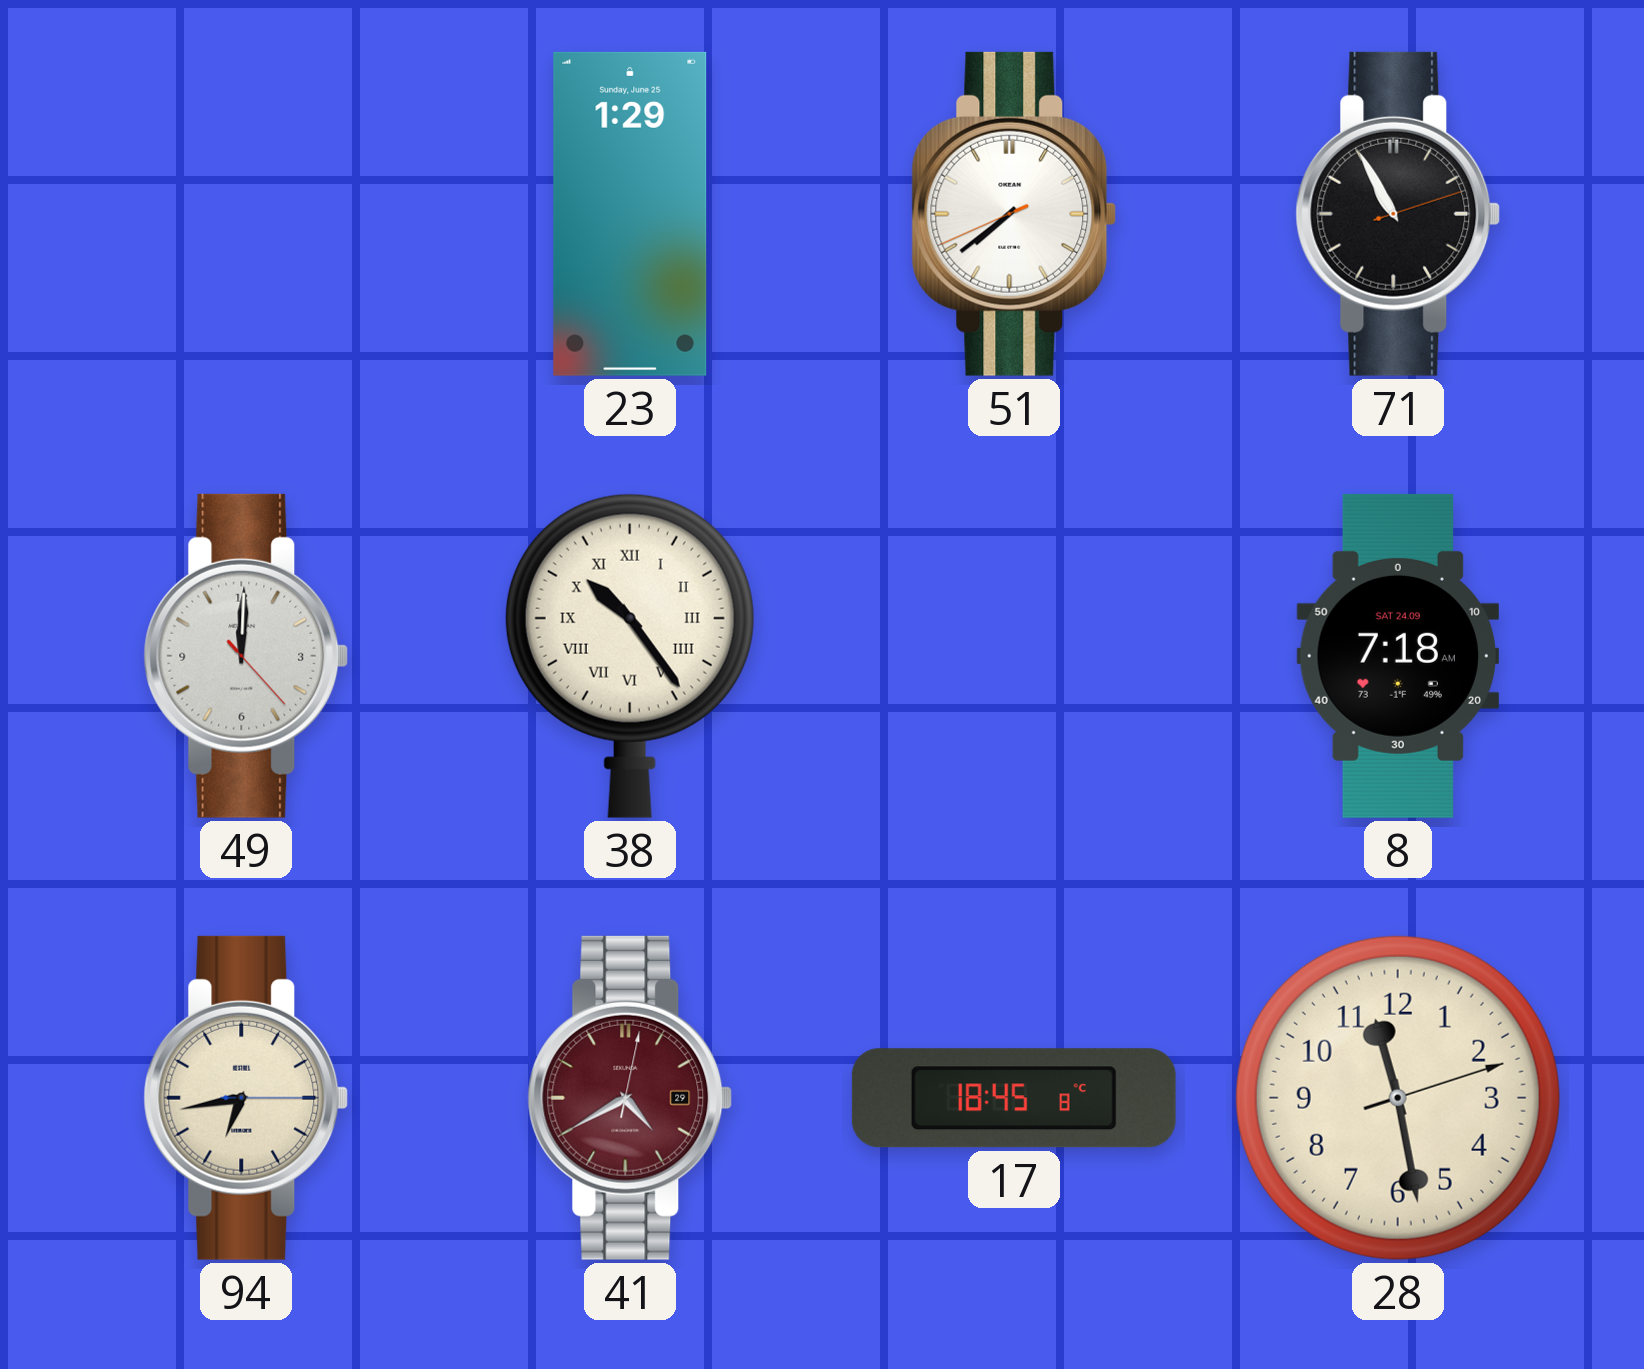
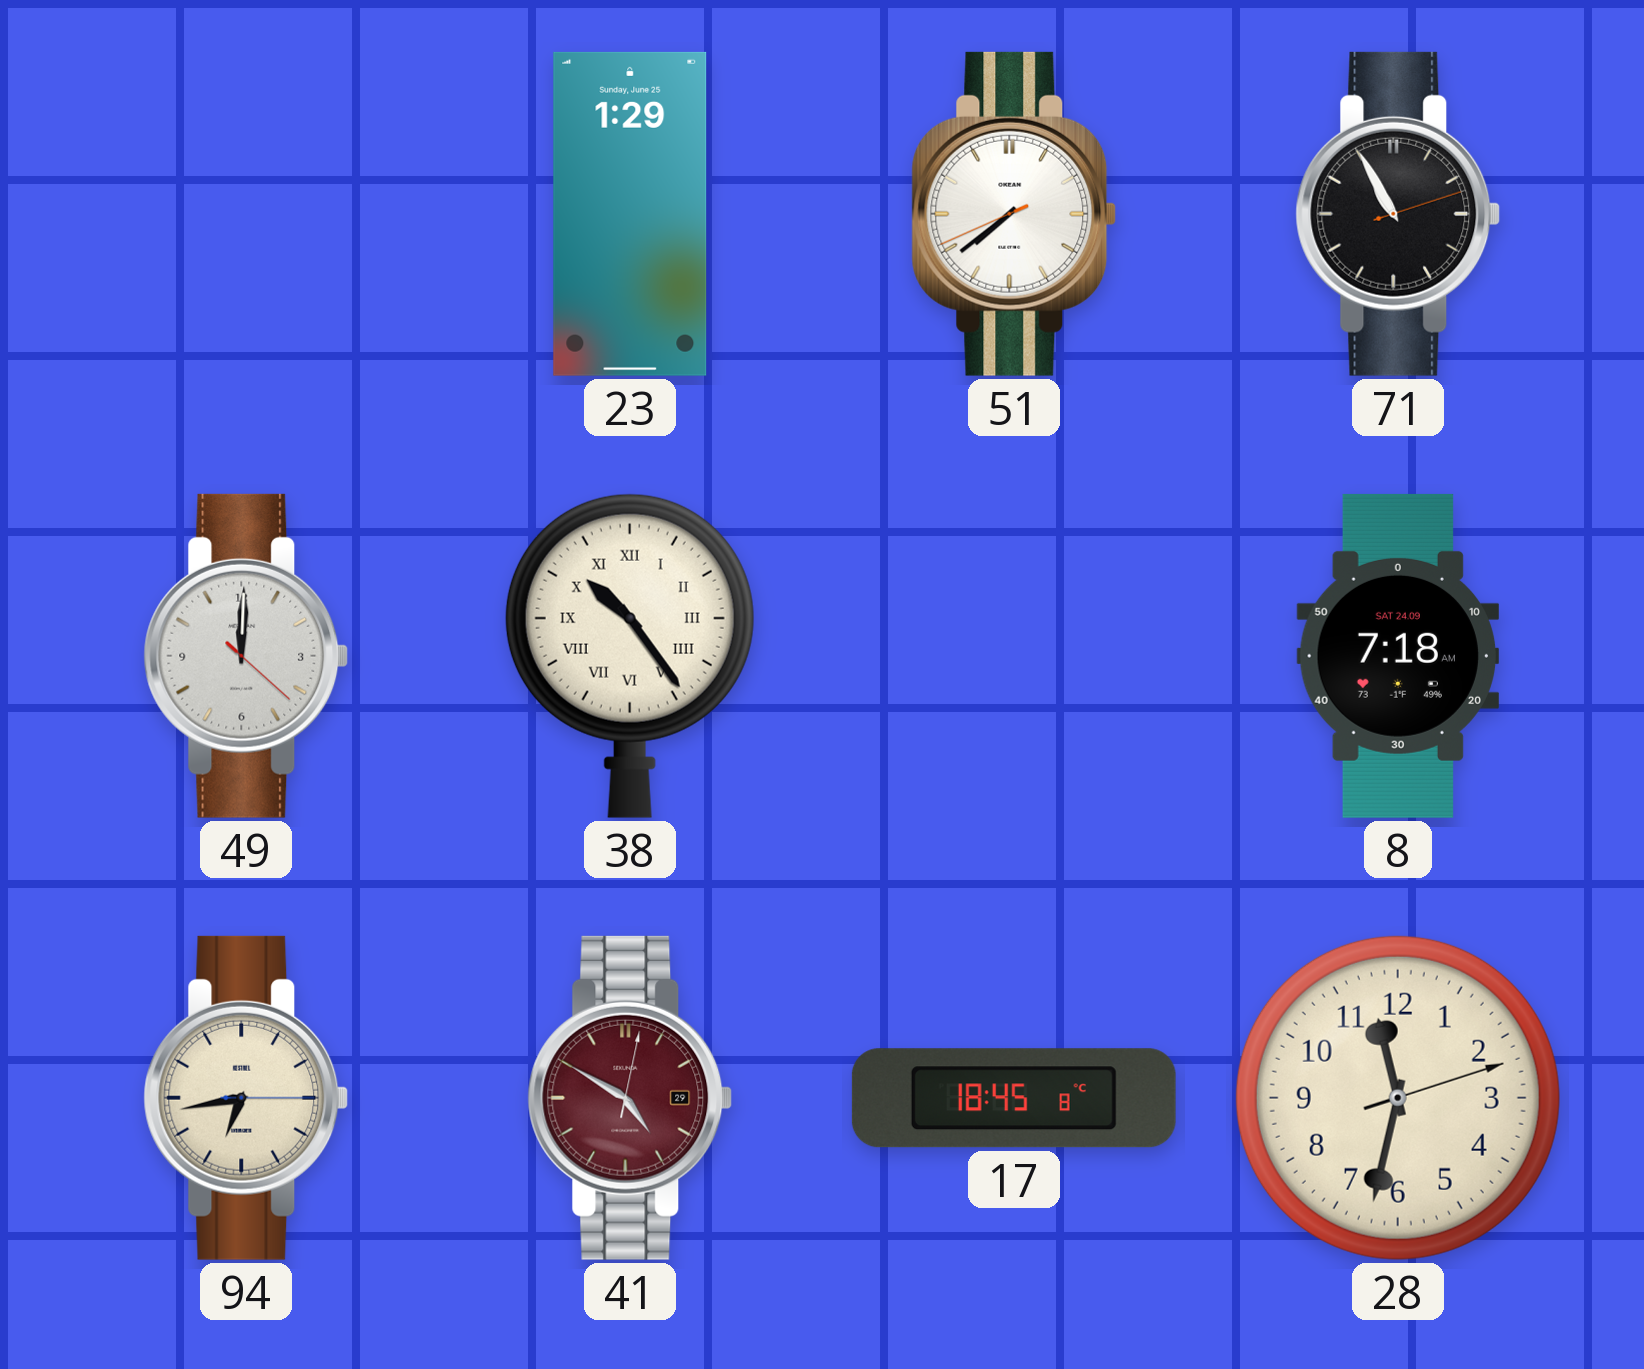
49: 12:00:23 -> 12:00:22 (246, 656)
41: 4:40 -> 4:50 (630, 1098)
28: 11:28 -> 11:32 (1398, 1098)
